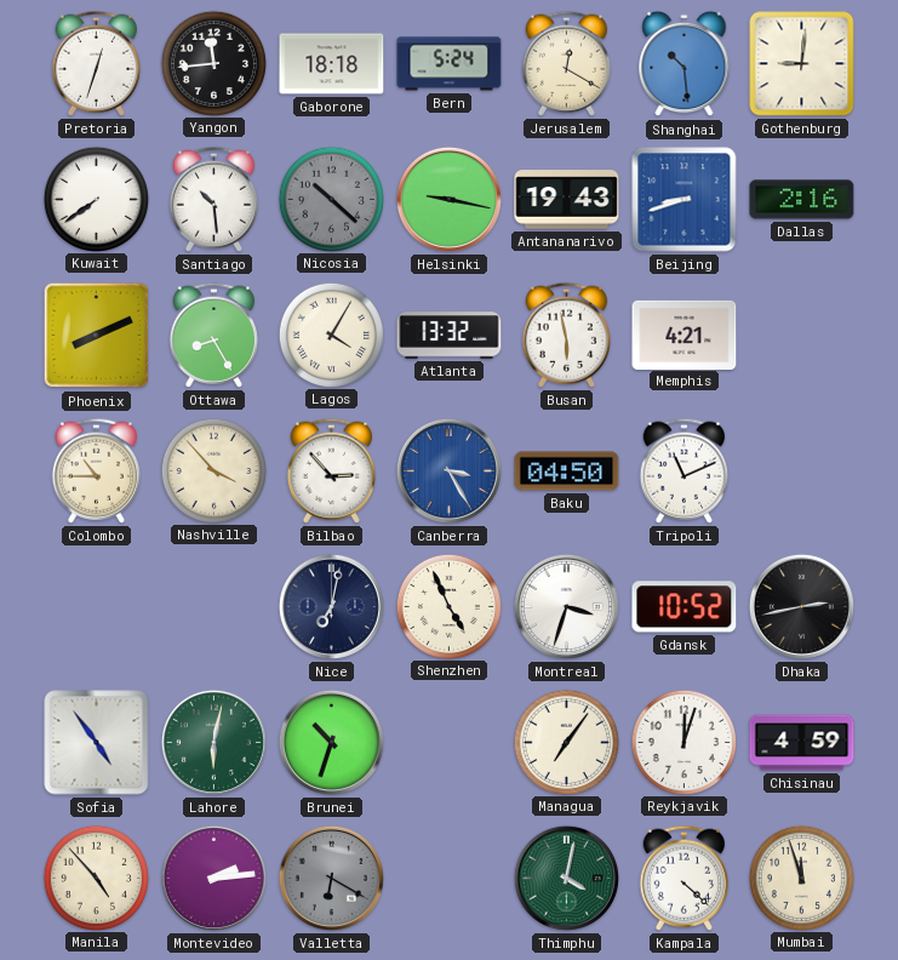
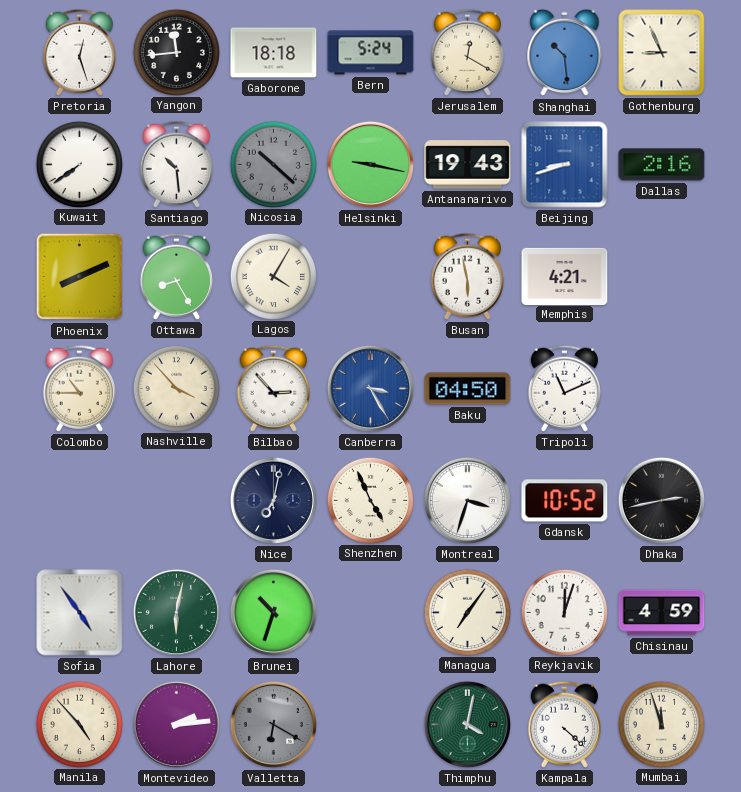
Pretoria: 12:33 -> 12:27 (79, 52)
Gothenburg: 9:01 -> 8:56 (662, 53)
Atlanta: 13:32 -> none (450, 336)
